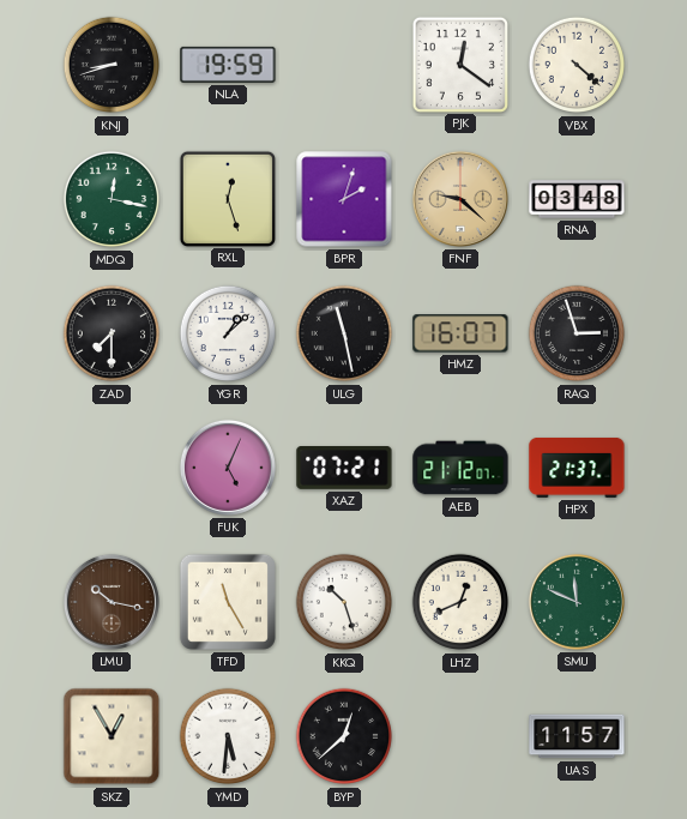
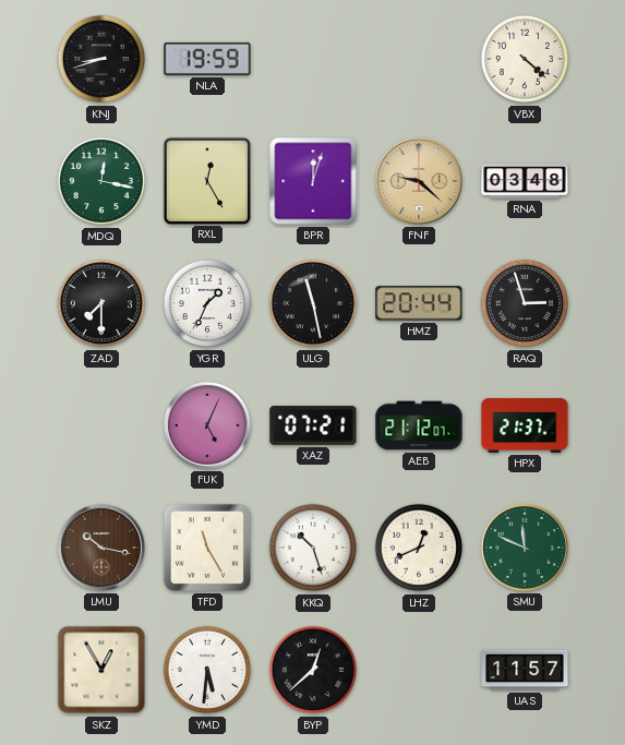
PJK: 12:21 -> none (459, 64)
RXL: 12:27 -> 12:25 (206, 180)
BPR: 2:03 -> 12:03 (313, 181)
YGR: 1:08 -> 1:34 (207, 303)
HMZ: 16:07 -> 20:44 (419, 303)
